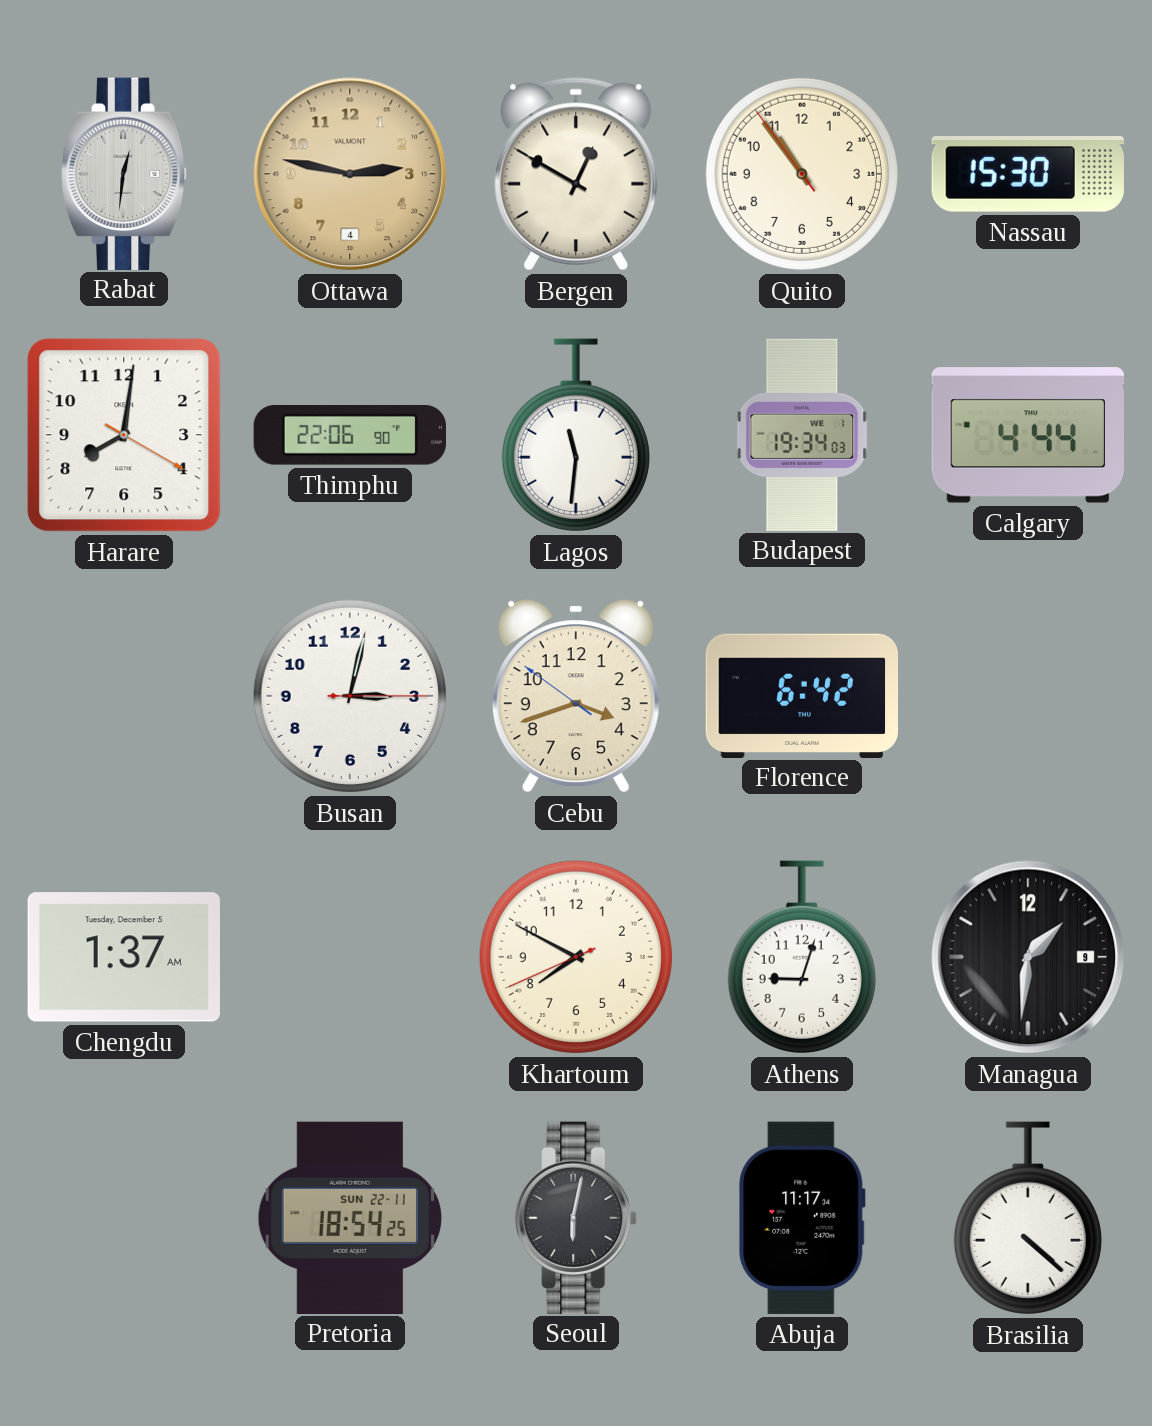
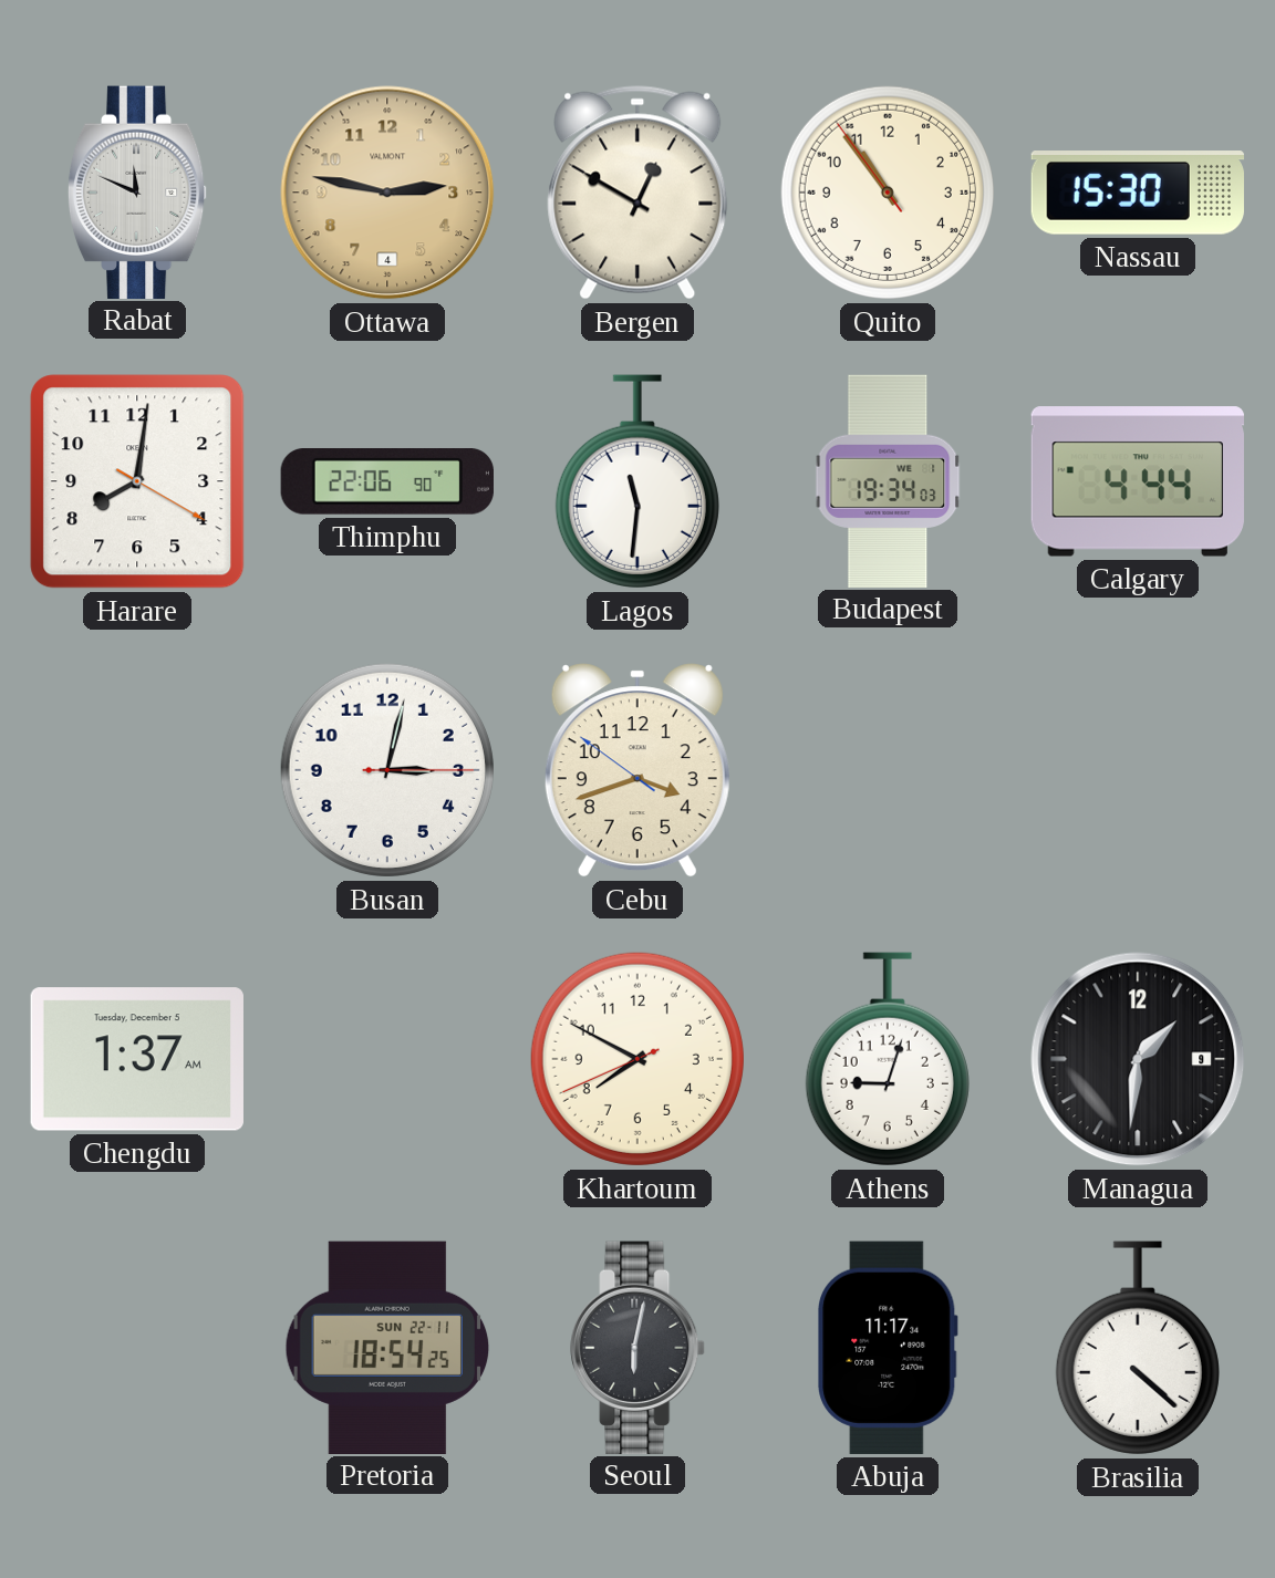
Rabat: 12:31 -> 11:49 (137, 191)
Florence: 6:42 -> none (801, 695)
